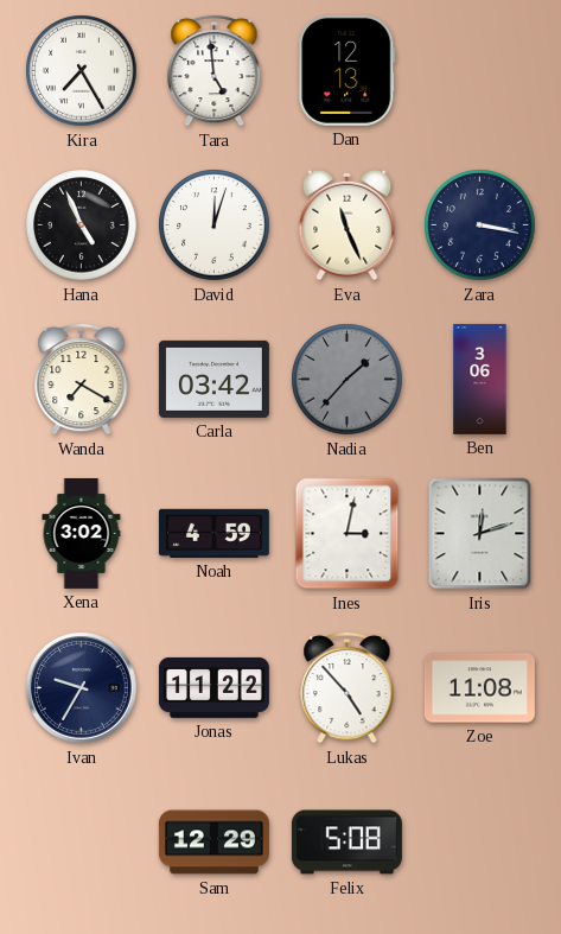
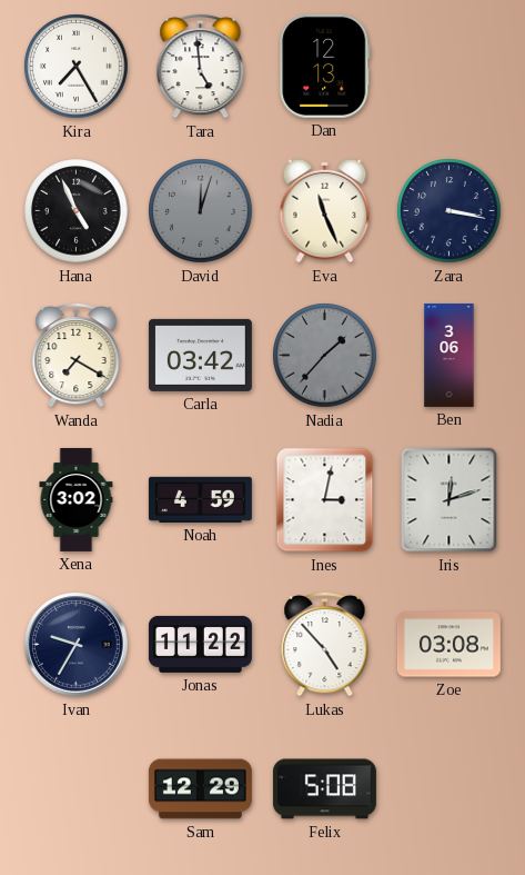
David dial: white -> grey (201, 211)
Zoe: 11:08 -> 03:08 (448, 645)
